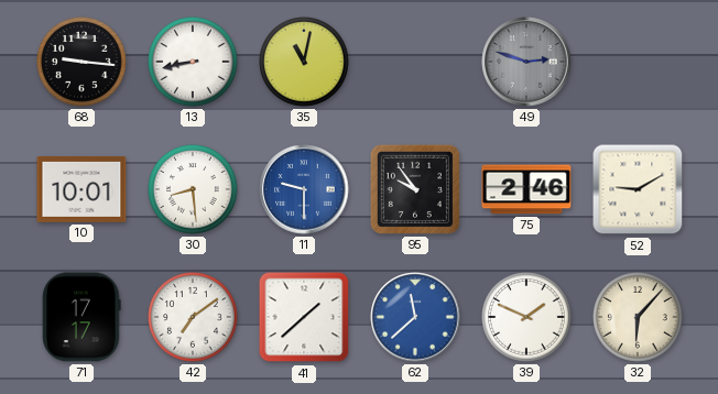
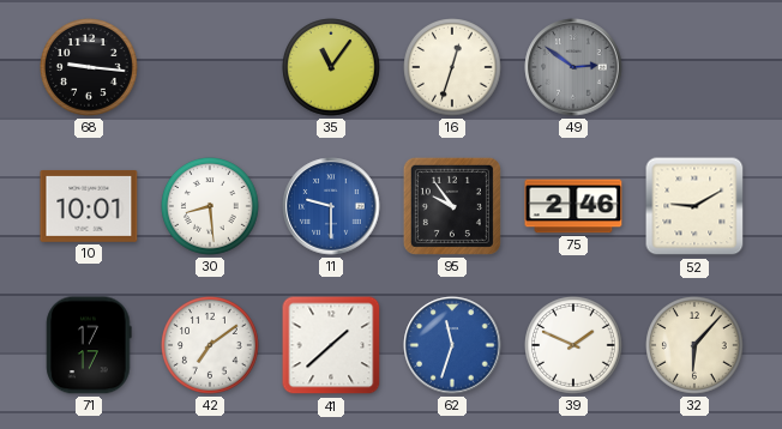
13: 8:43 -> none (194, 63)
35: 11:02 -> 11:06 (332, 68)
16: none -> 12:33 (453, 68)
49: 2:48 -> 2:51 (573, 67)
62: 11:38 -> 11:33 (452, 345)
